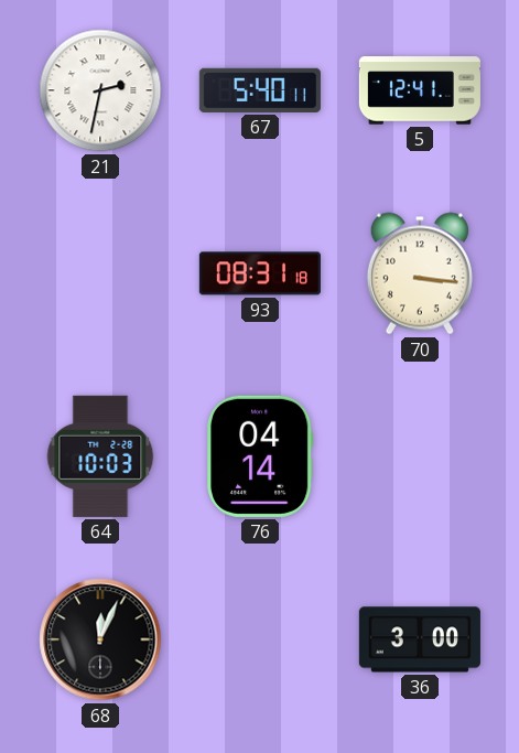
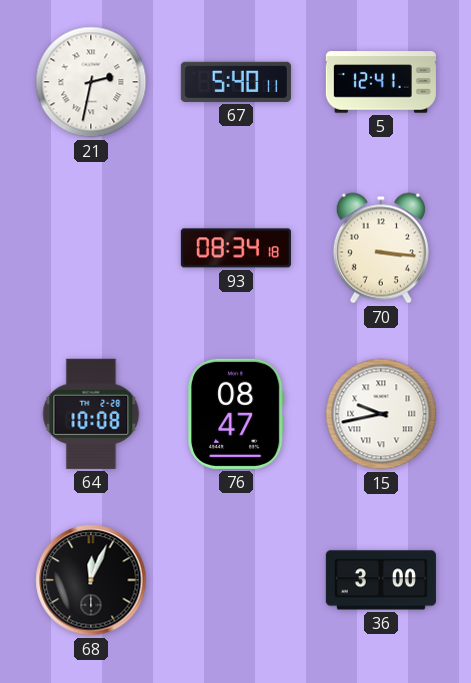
93: 08:31 -> 08:34 (236, 248)
64: 10:03 -> 10:08 (91, 414)
76: 04:14 -> 08:47 (236, 414)
15: none -> 9:43 (381, 414)
